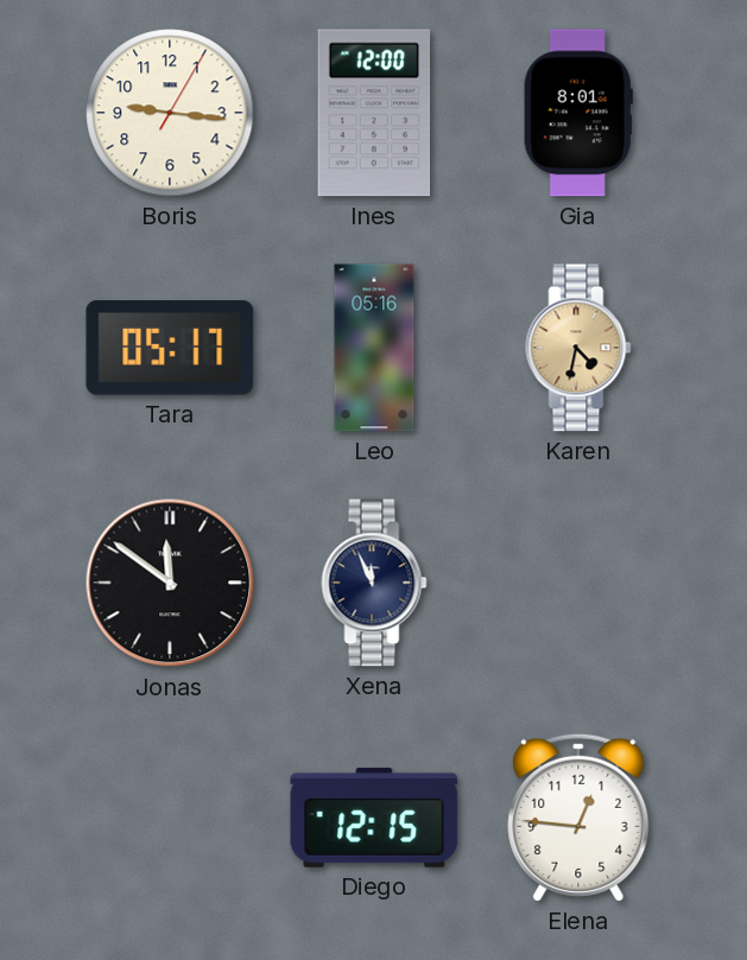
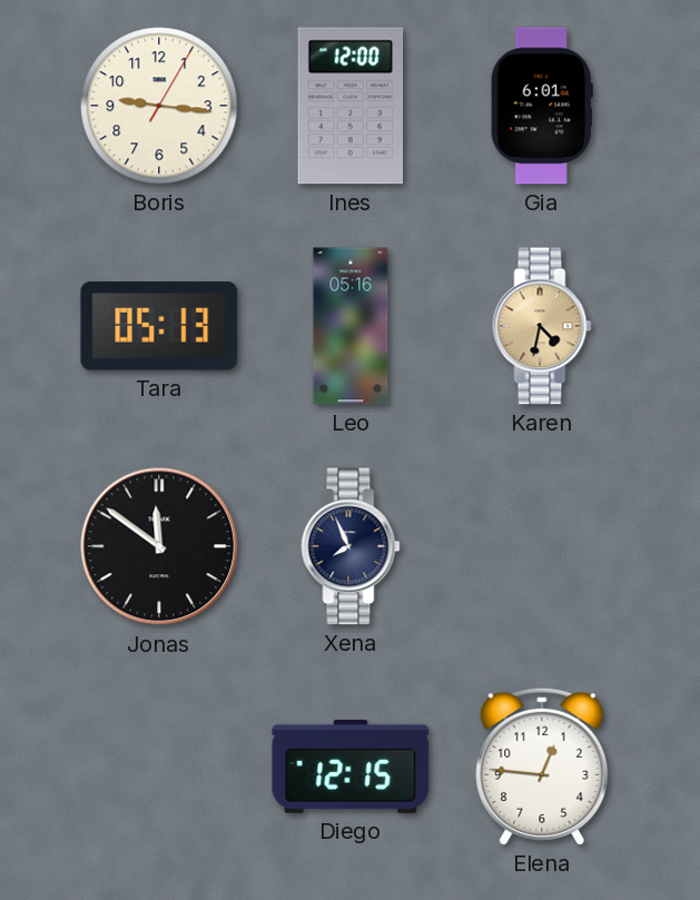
Gia: 8:01 -> 6:01 (542, 106)
Tara: 05:17 -> 05:13 (159, 326)
Xena: 11:56 -> 7:56 (351, 546)
